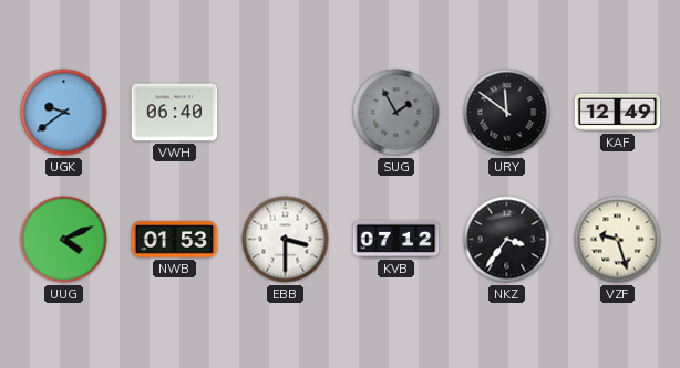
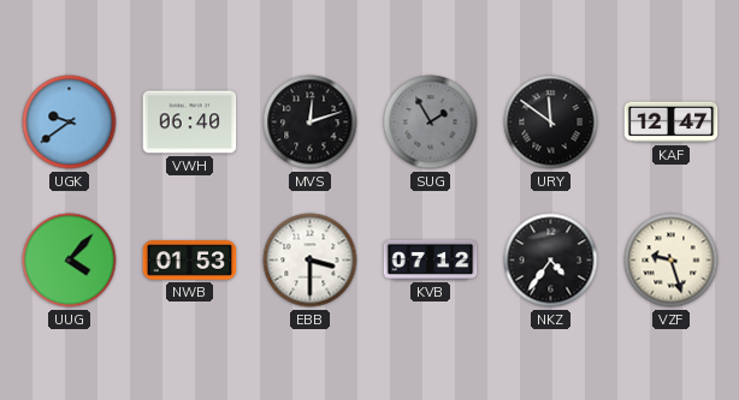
MVS: none -> 12:12 (311, 123)
KAF: 12:49 -> 12:47 (672, 123)
UUG: 4:11 -> 4:07 (70, 261)
NKZ: 3:36 -> 4:36 (551, 261)
